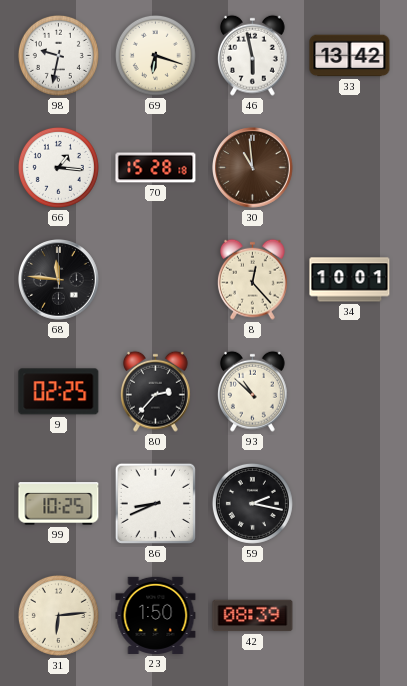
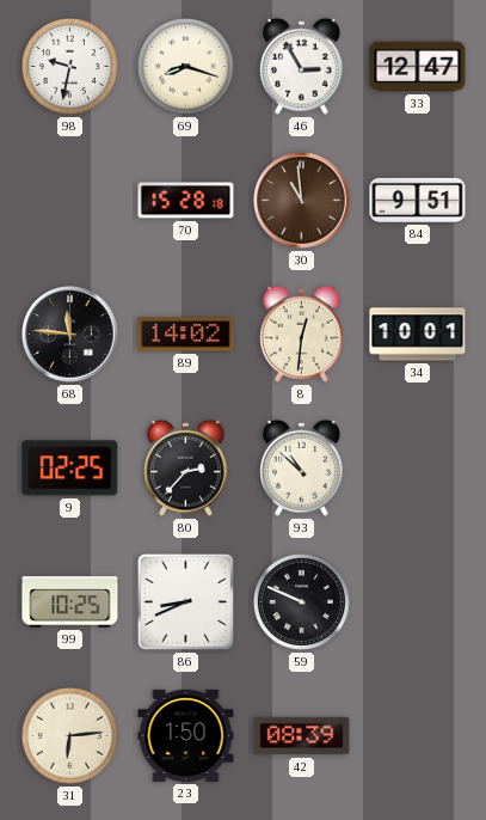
69: 6:18 -> 8:18 (185, 66)
46: 5:58 -> 2:55 (301, 66)
33: 13:42 -> 12:47 (418, 67)
66: 1:16 -> none (58, 167)
84: none -> 9:51 (418, 200)
89: none -> 14:02 (186, 335)
8: 12:23 -> 12:31 (301, 333)
59: 2:17 -> 9:49 (301, 601)
